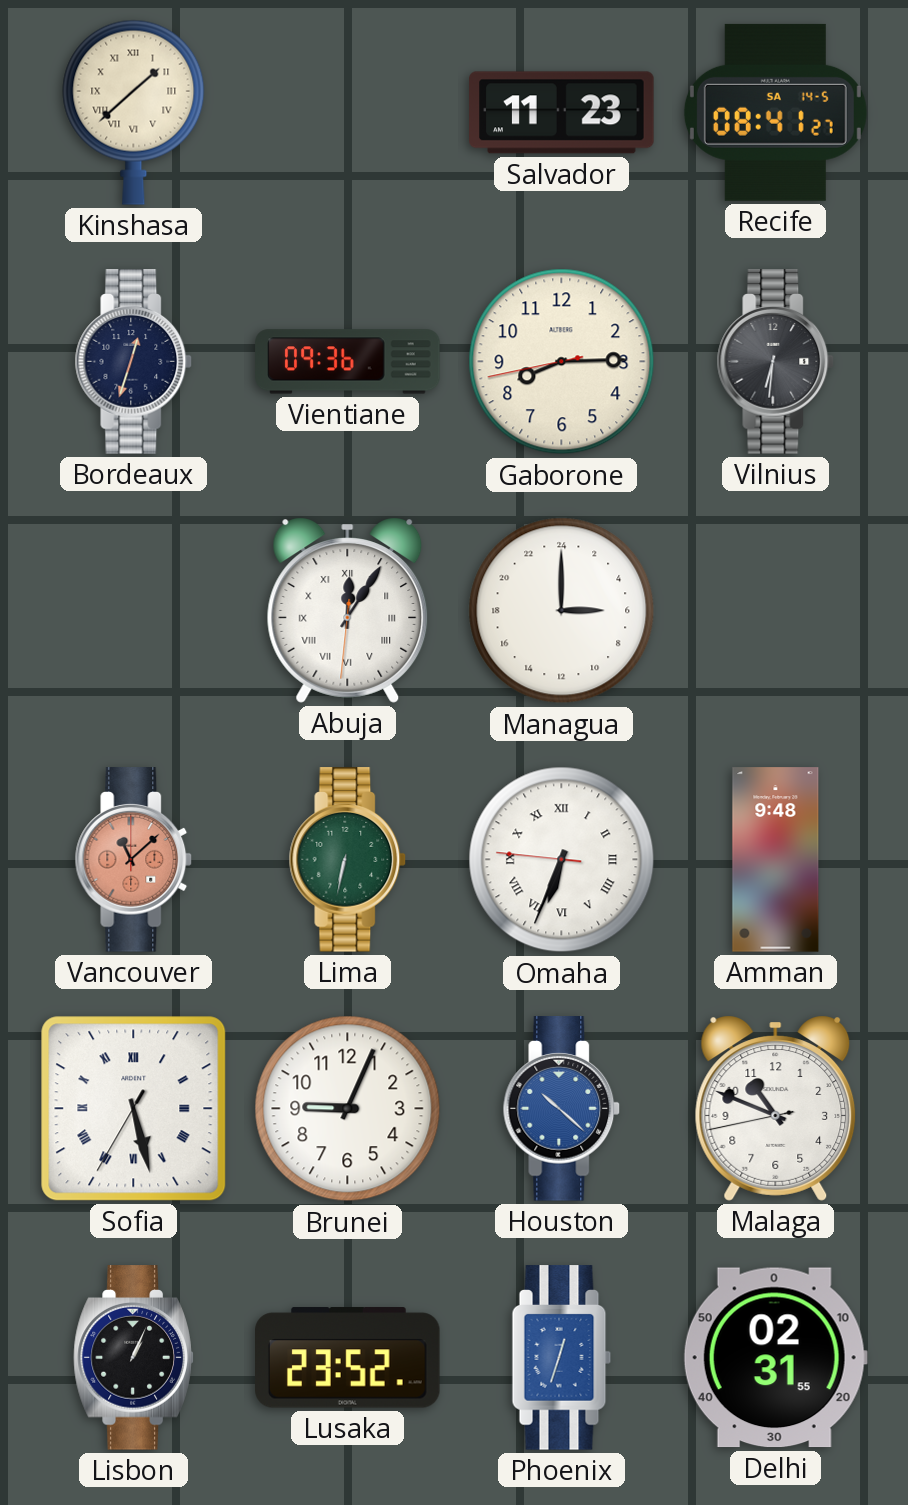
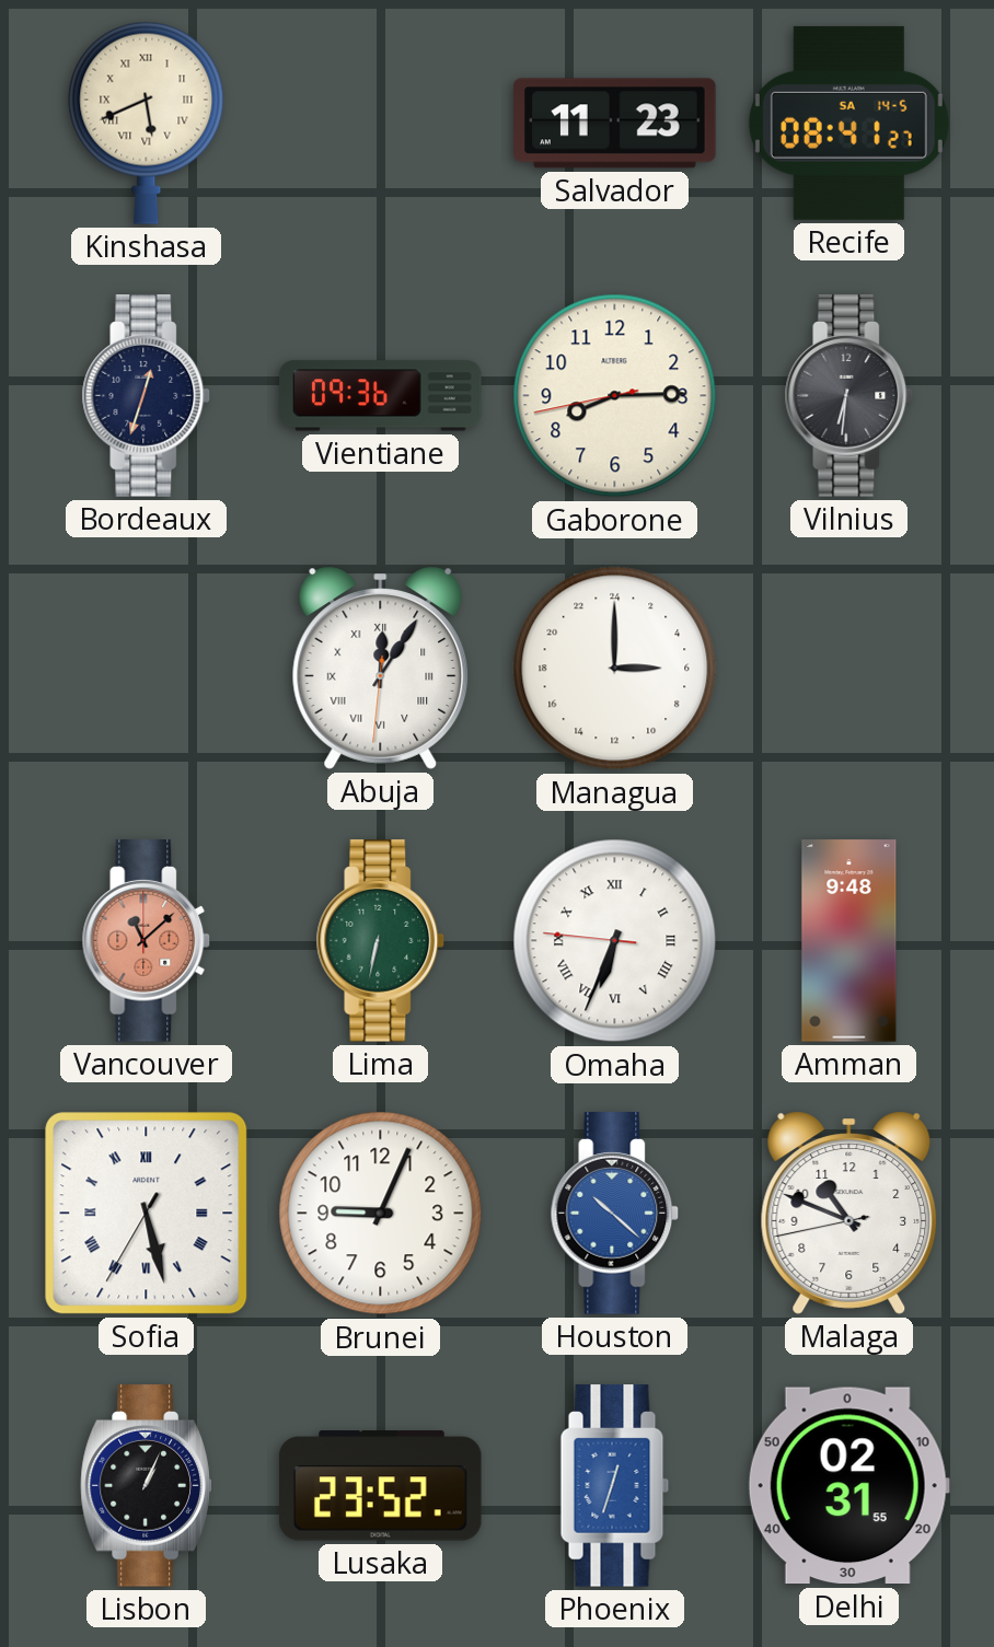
Kinshasa: 1:38 -> 5:41 (147, 123)
